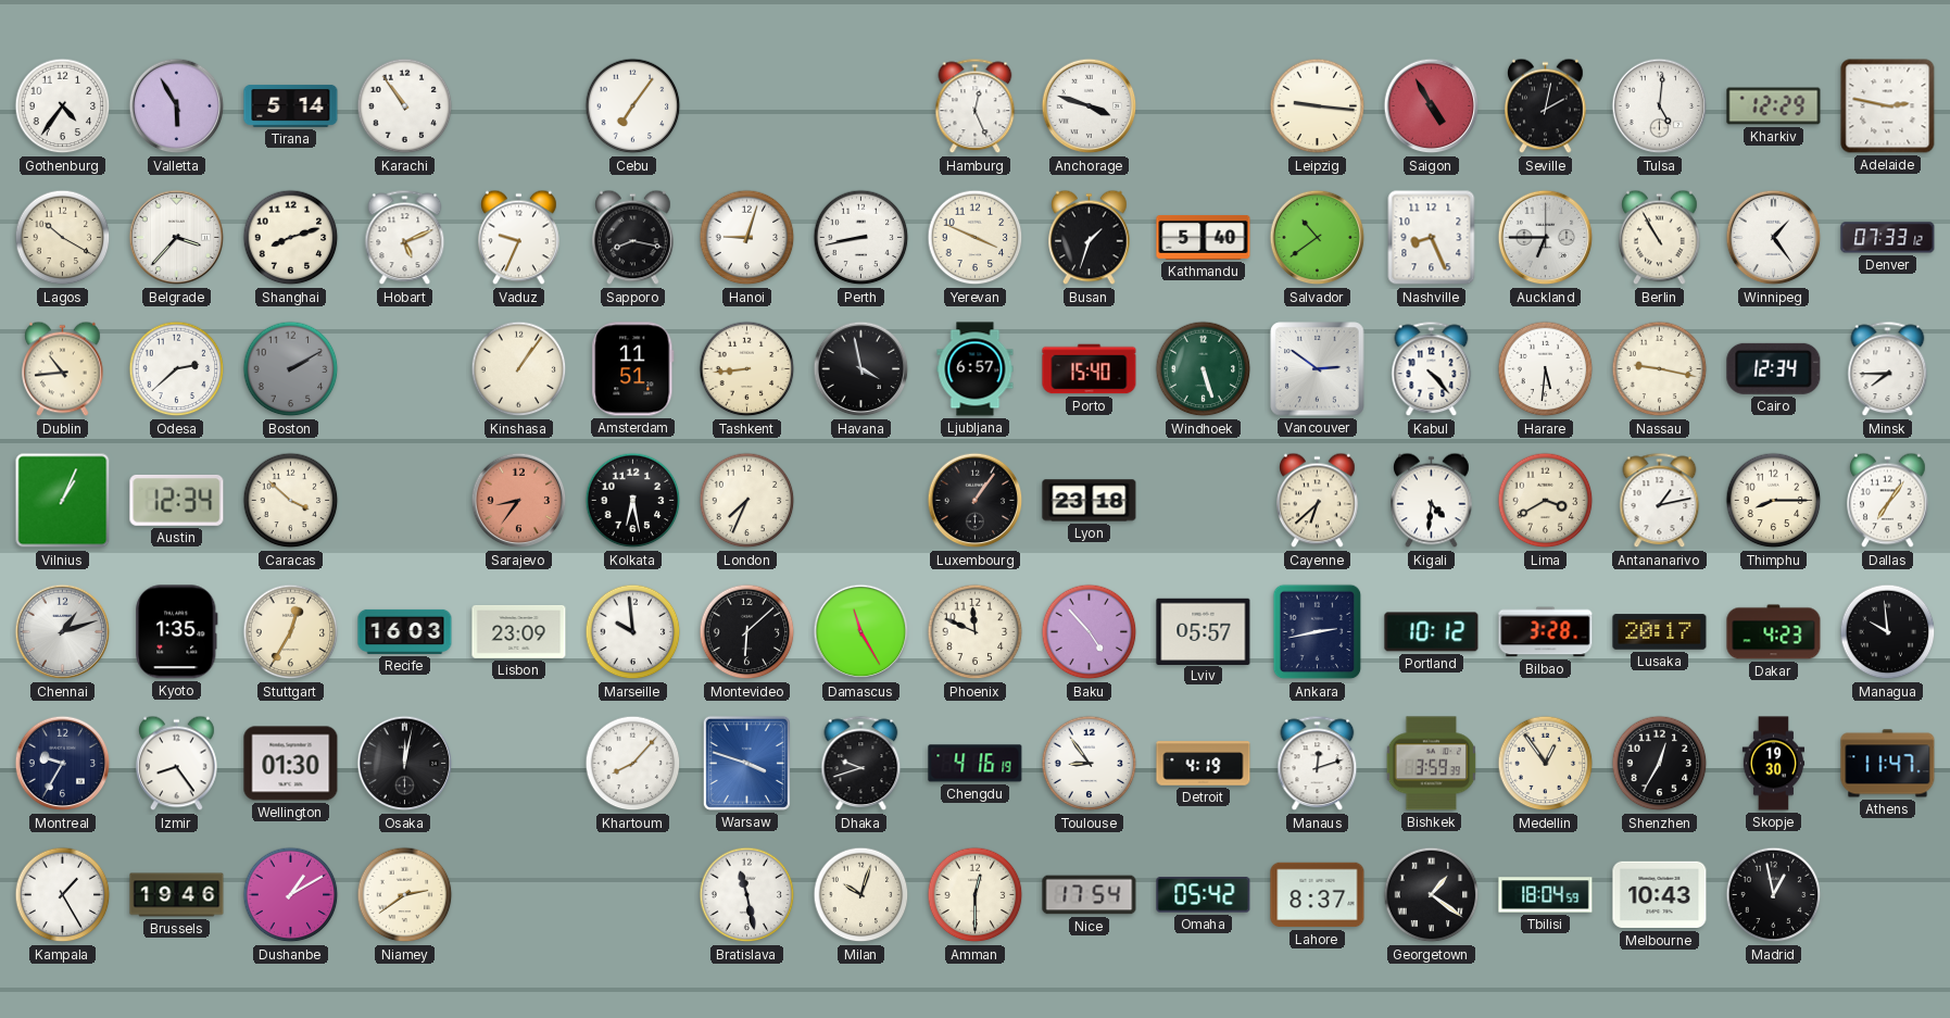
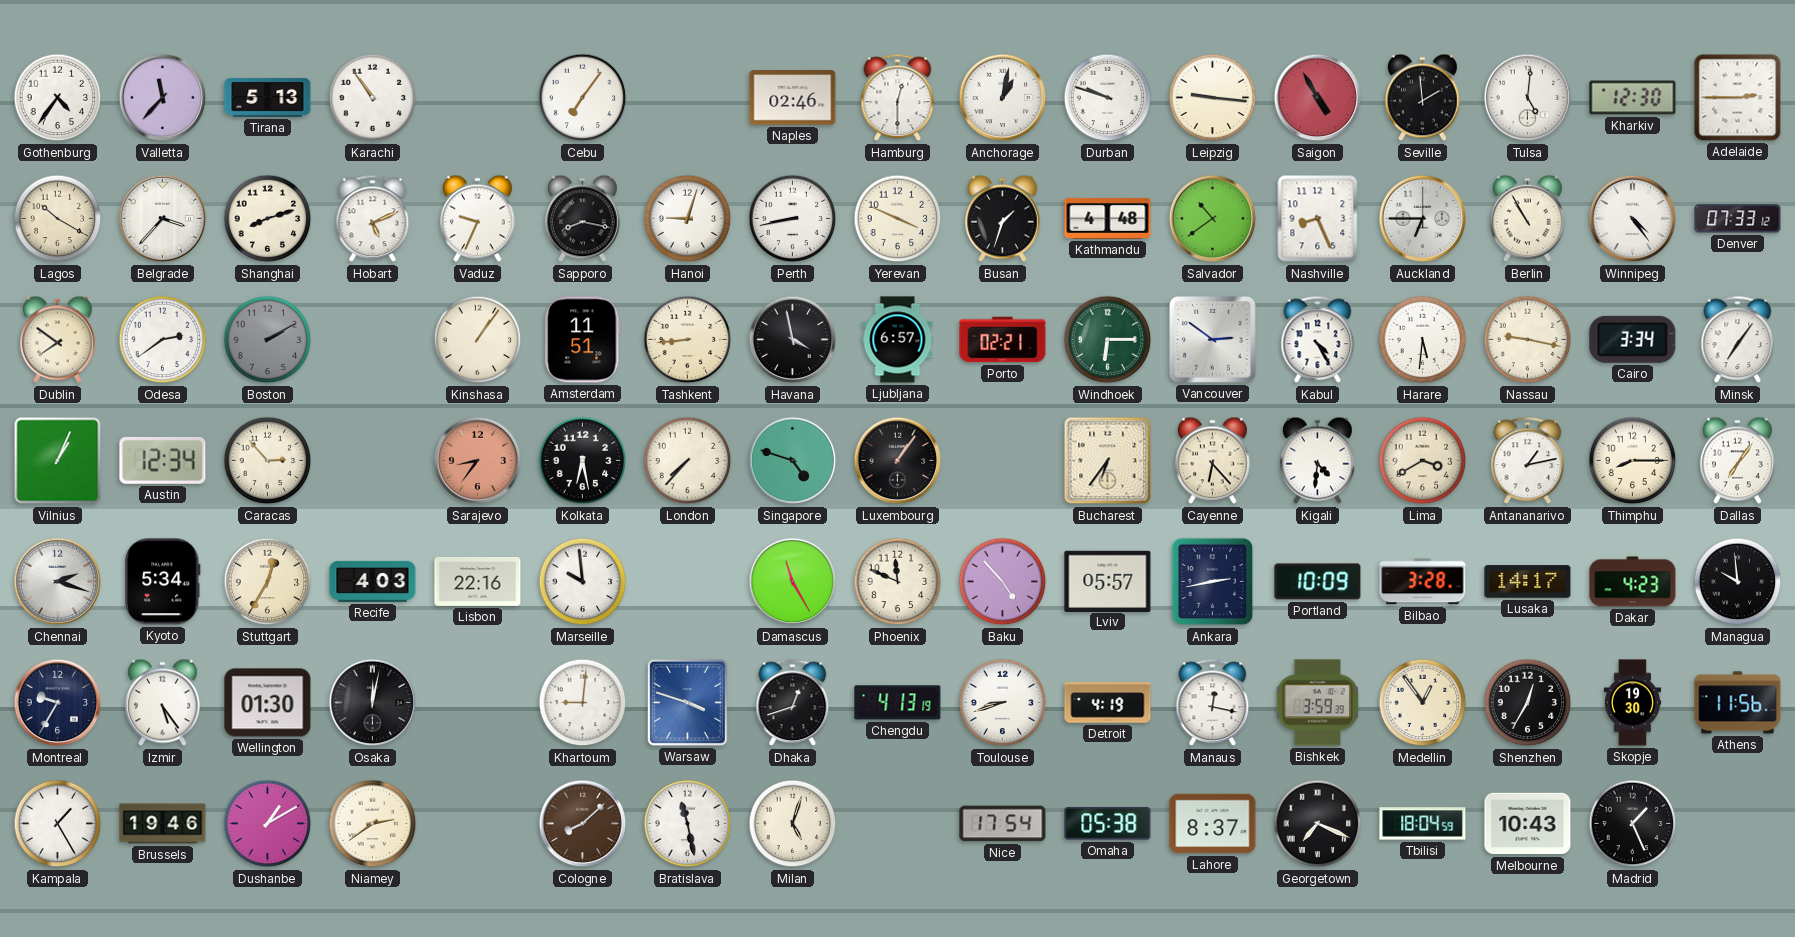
Valletta: 5:55 -> 11:37 (163, 98)
Tirana: 5:14 -> 5:13 (268, 97)
Naples: none -> 02:46 (793, 98)
Hamburg: 12:26 -> 12:30 (898, 98)
Anchorage: 3:48 -> 1:02 (1003, 98)
Durban: none -> 9:48 (1108, 98)
Seville: 2:02 -> 1:59 (1423, 98)
Kharkiv: 12:29 -> 12:30 (1633, 98)
Adelaide: 2:47 -> 2:45 (1738, 98)
Kathmandu: 5:40 -> 4:48 (1108, 219)
Winnipeg: 1:24 -> 4:24 (1633, 219)
Dublin: 10:44 -> 7:51 (58, 340)
Odesa: 2:38 -> 2:39 (163, 340)
Porto: 15:40 -> 02:21 (1003, 340)
Windhoek: 5:27 -> 6:15 (1108, 340)
Kabul: 4:23 -> 4:25 (1318, 340)
Cairo: 12:34 -> 3:34 (1633, 339)
Minsk: 7:45 -> 7:06 (1738, 340)
Caracas: 3:52 -> 2:53 (268, 461)
London: 7:34 -> 7:37 (688, 461)
Singapore: none -> 4:48 (793, 461)
Lyon: 23:18 -> none (1090, 501)
Bucharest: none -> 6:36 (1108, 461)
Cayenne: 6:38 -> 6:23 (1213, 461)
Chennai: 1:12 -> 2:18 (58, 582)
Kyoto: 1:35 -> 5:34 (163, 582)
Recife: 16:03 -> 4:03 (373, 581)
Lisbon: 23:09 -> 22:16 (478, 582)
Montevideo: 6:08 -> none (747, 632)
Portland: 10:12 -> 10:09 (1318, 582)
Lusaka: 20:17 -> 14:17 (1528, 582)
Izmir: 8:24 -> 5:24 (163, 703)
Khartoum: 8:07 -> 9:01 (583, 703)
Dhaka: 9:42 -> 12:42 (793, 703)
Chengdu: 4:16 -> 4:13 (898, 703)
Toulouse: 8:54 -> 8:42 (1003, 703)
Manaus: 12:12 -> 12:17 (1213, 703)
Athens: 11:47 -> 11:56 (1738, 703)
Cologne: none -> 8:08 (583, 824)
Milan: 10:03 -> 5:03 (793, 824)
Amman: 12:30 -> none (976, 895)
Omaha: 05:42 -> 05:38 (1108, 824)
Georgetown: 1:21 -> 7:19 (1318, 824)
Madrid: 12:58 -> 1:26 (1633, 824)
